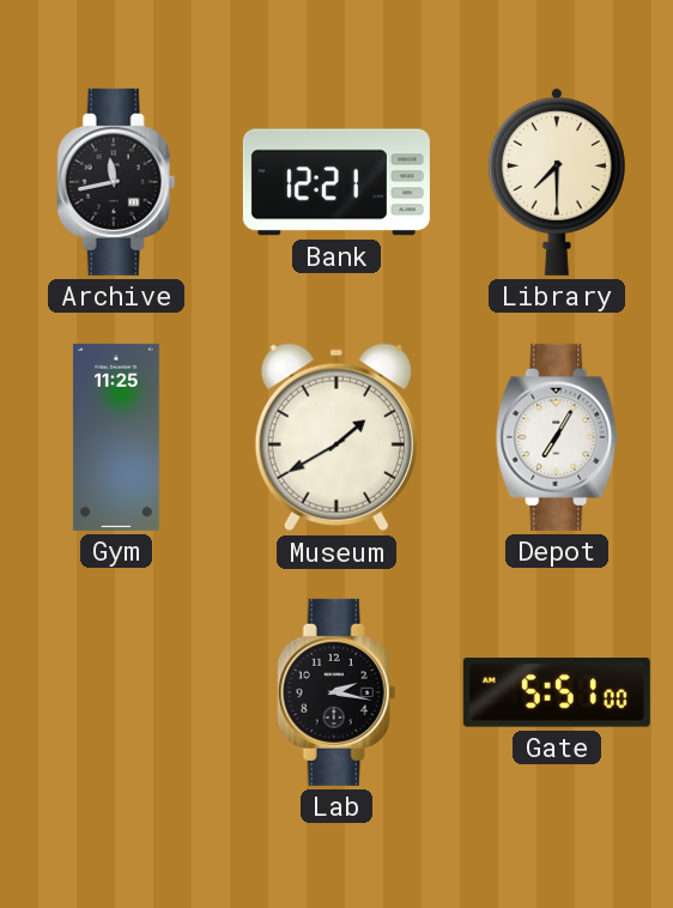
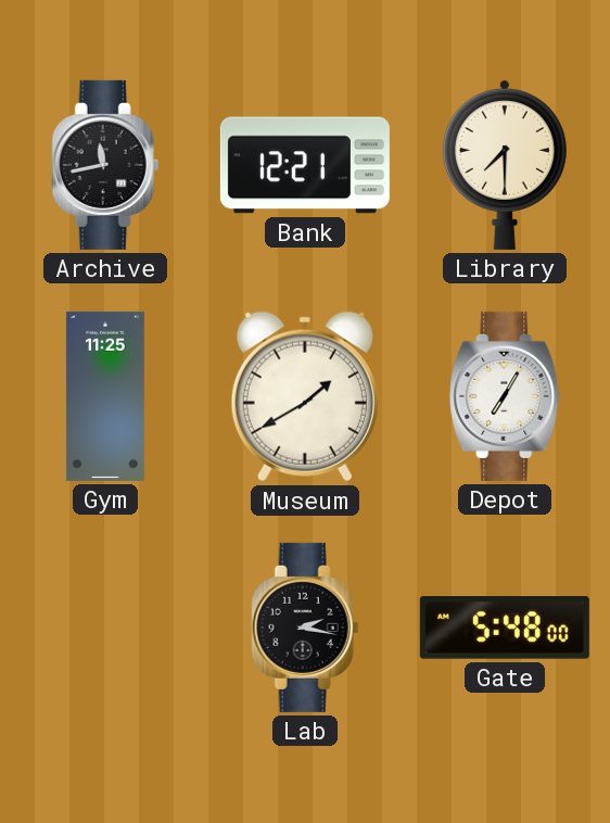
Gate: 5:51 -> 5:48 (505, 629)
